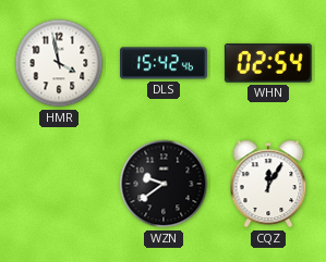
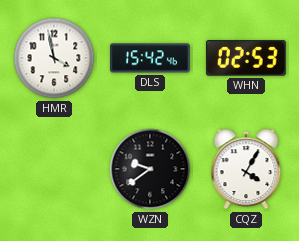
WHN: 02:54 -> 02:53 (246, 58)
CQZ: 12:05 -> 4:05 (246, 169)
